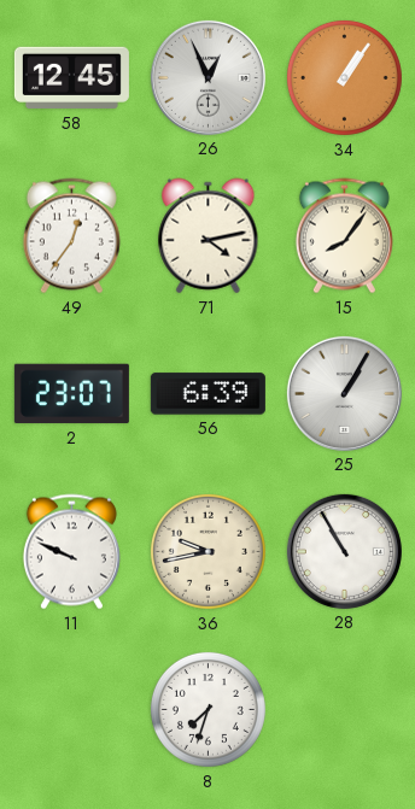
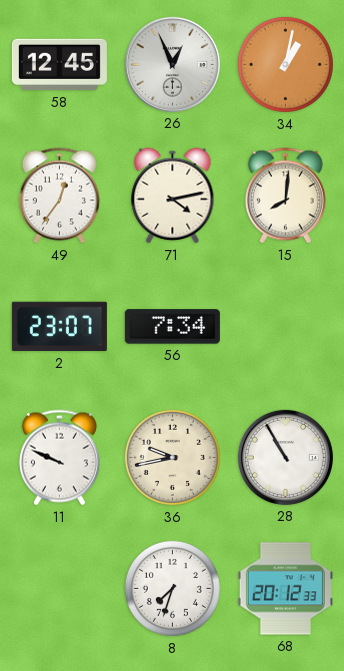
34: 1:06 -> 1:02 (285, 64)
15: 8:06 -> 8:01 (285, 196)
56: 6:39 -> 7:34 (172, 327)
25: 1:05 -> none (344, 393)
68: none -> 20:12 (285, 589)
